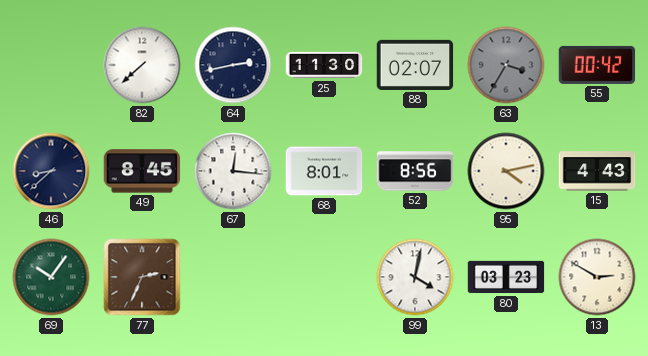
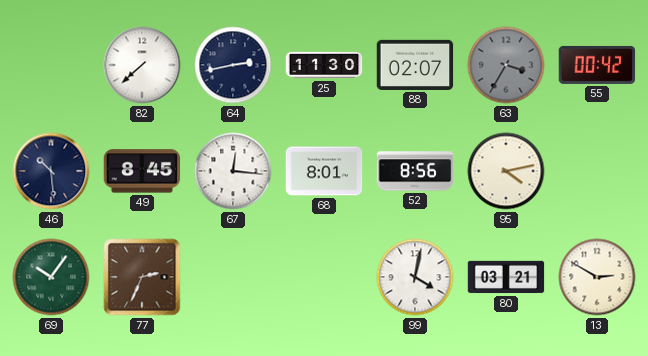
46: 8:38 -> 10:29 (51, 171)
15: 4:43 -> none (597, 171)
80: 03:23 -> 03:21 (506, 277)
